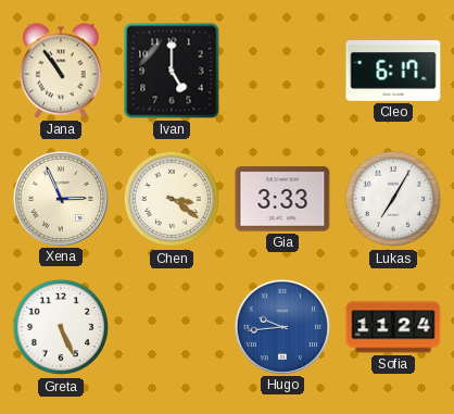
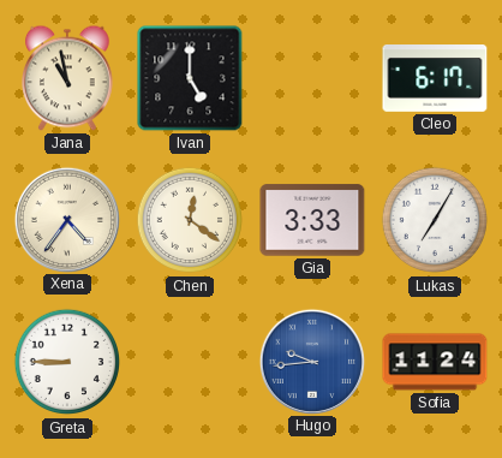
Jana: 10:54 -> 10:58 (68, 78)
Xena: 2:56 -> 4:36 (66, 219)
Chen: 3:21 -> 12:21 (190, 220)
Greta: 5:26 -> 8:45 (67, 362)
